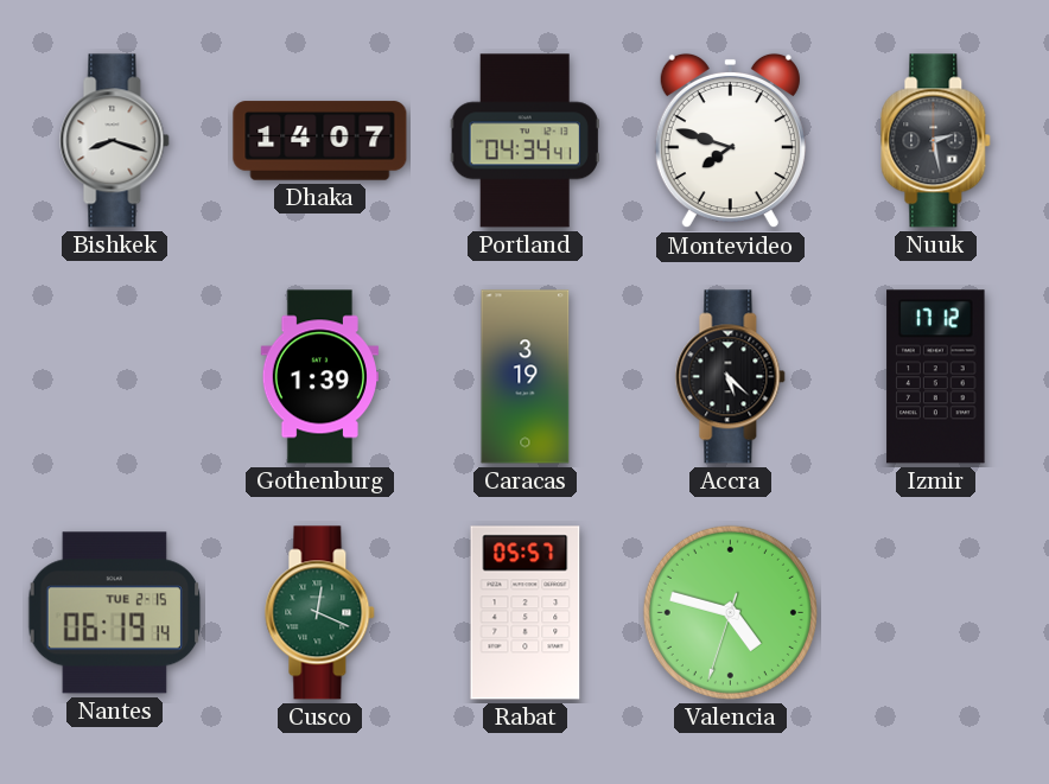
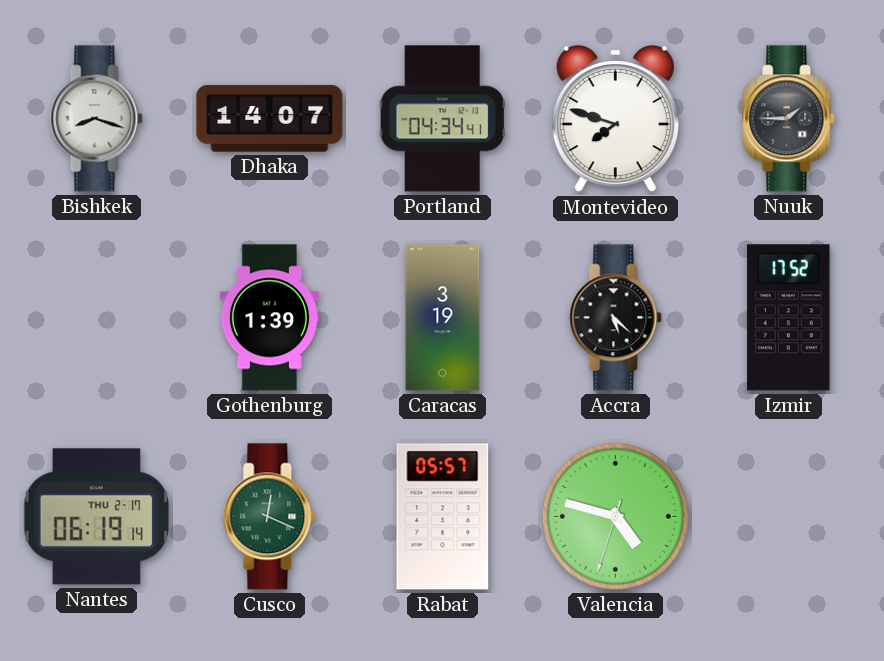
Nuuk: 2:28 -> 1:45 (789, 119)
Izmir: 17:12 -> 17:52 (789, 318)
Nantes date: TUE 2-15 -> THU 2-17 (97, 517)
